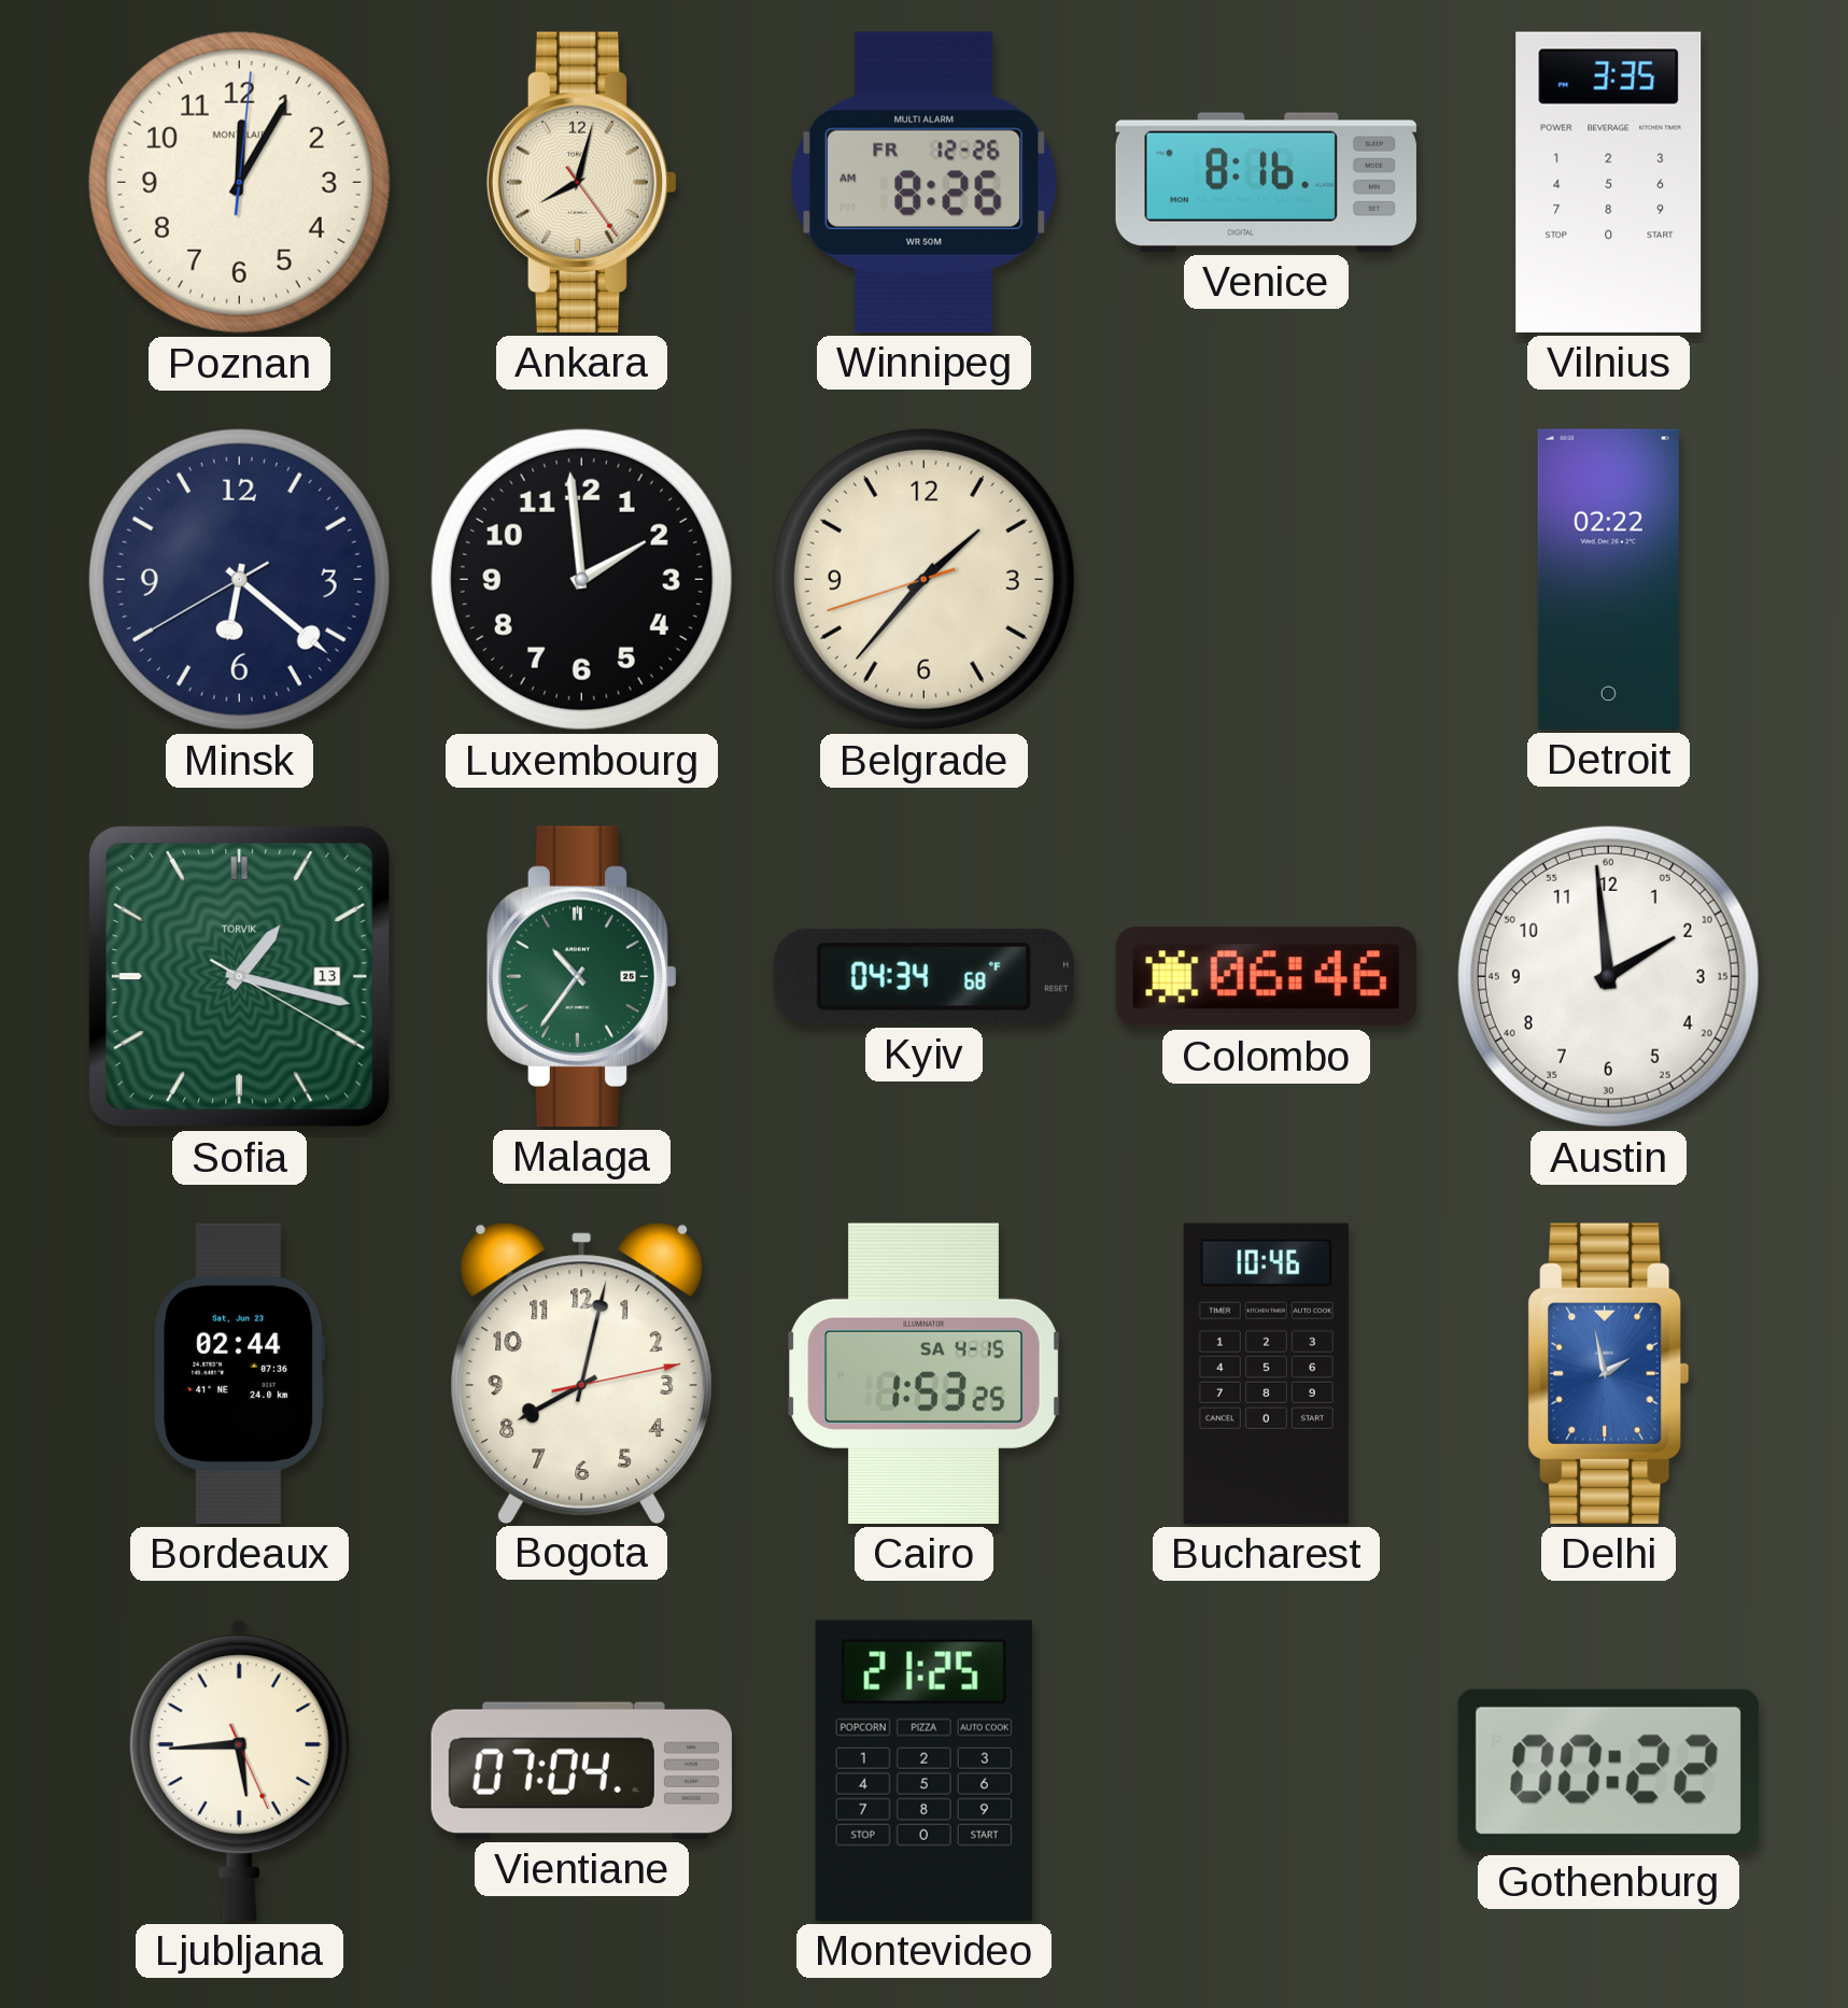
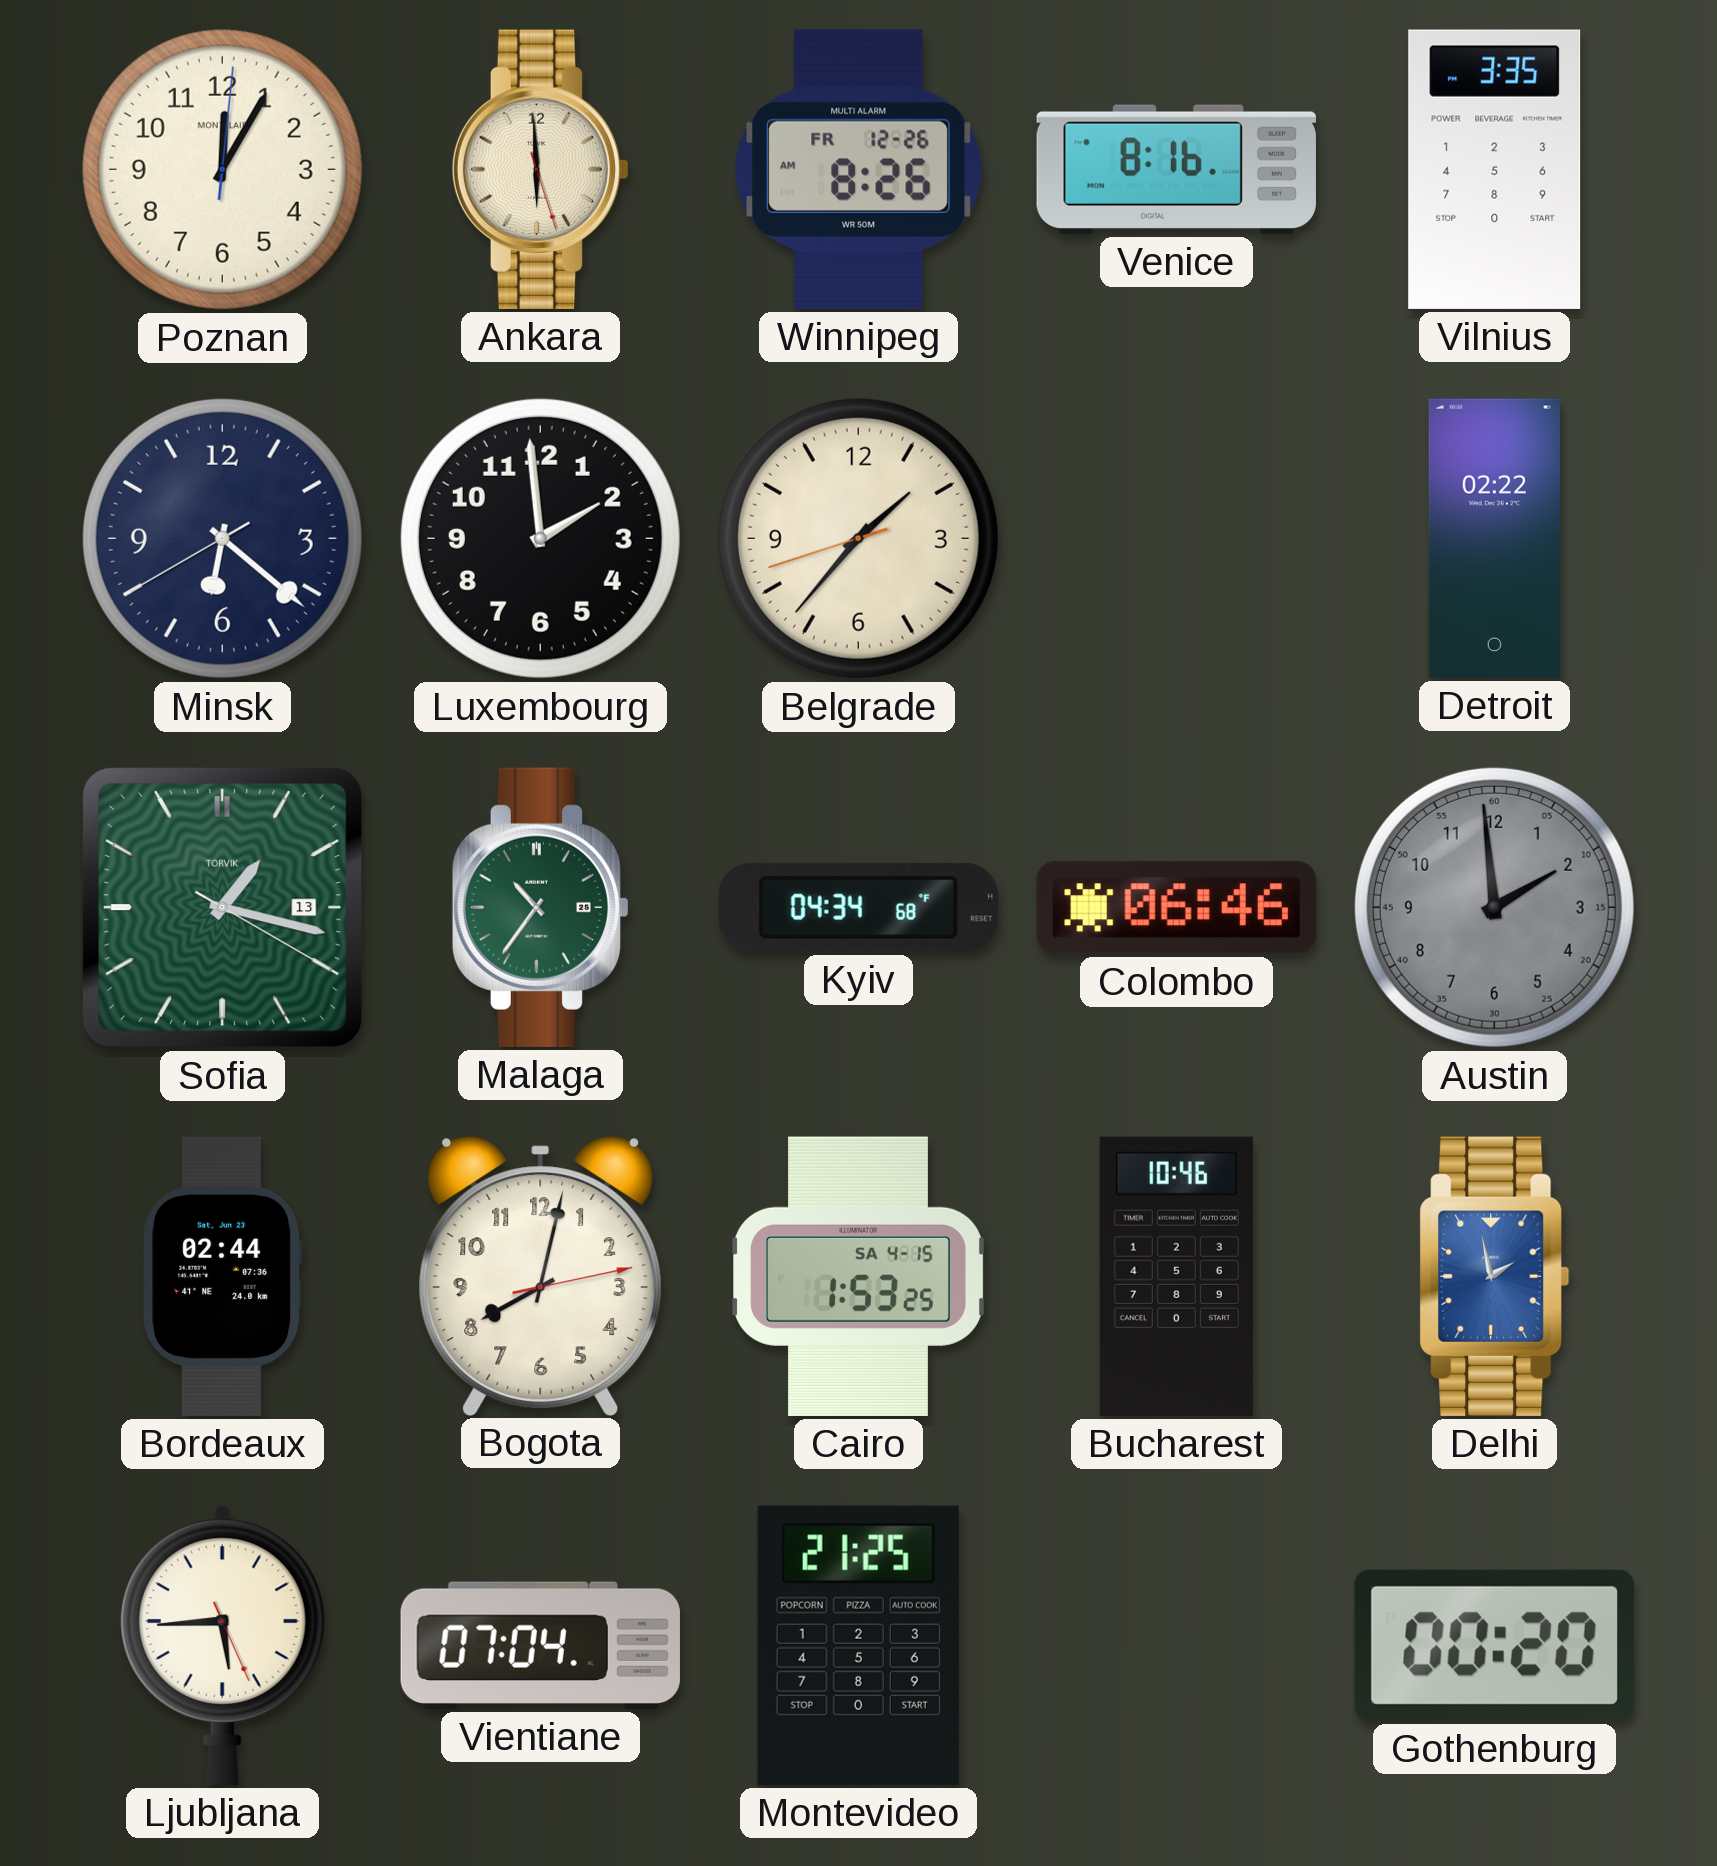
Ankara: 8:02 -> 5:59 (541, 169)
Austin dial: white -> grey (1494, 907)
Gothenburg: 00:22 -> 00:20 (1494, 1645)
